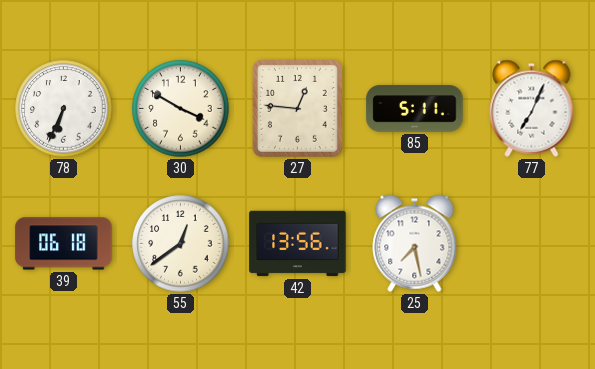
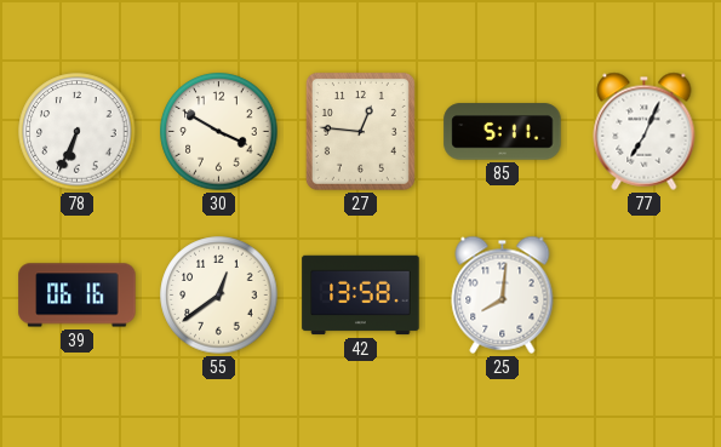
39: 06:18 -> 06:16 (78, 296)
42: 13:56 -> 13:58 (361, 296)
25: 7:28 -> 8:01 (503, 294)
